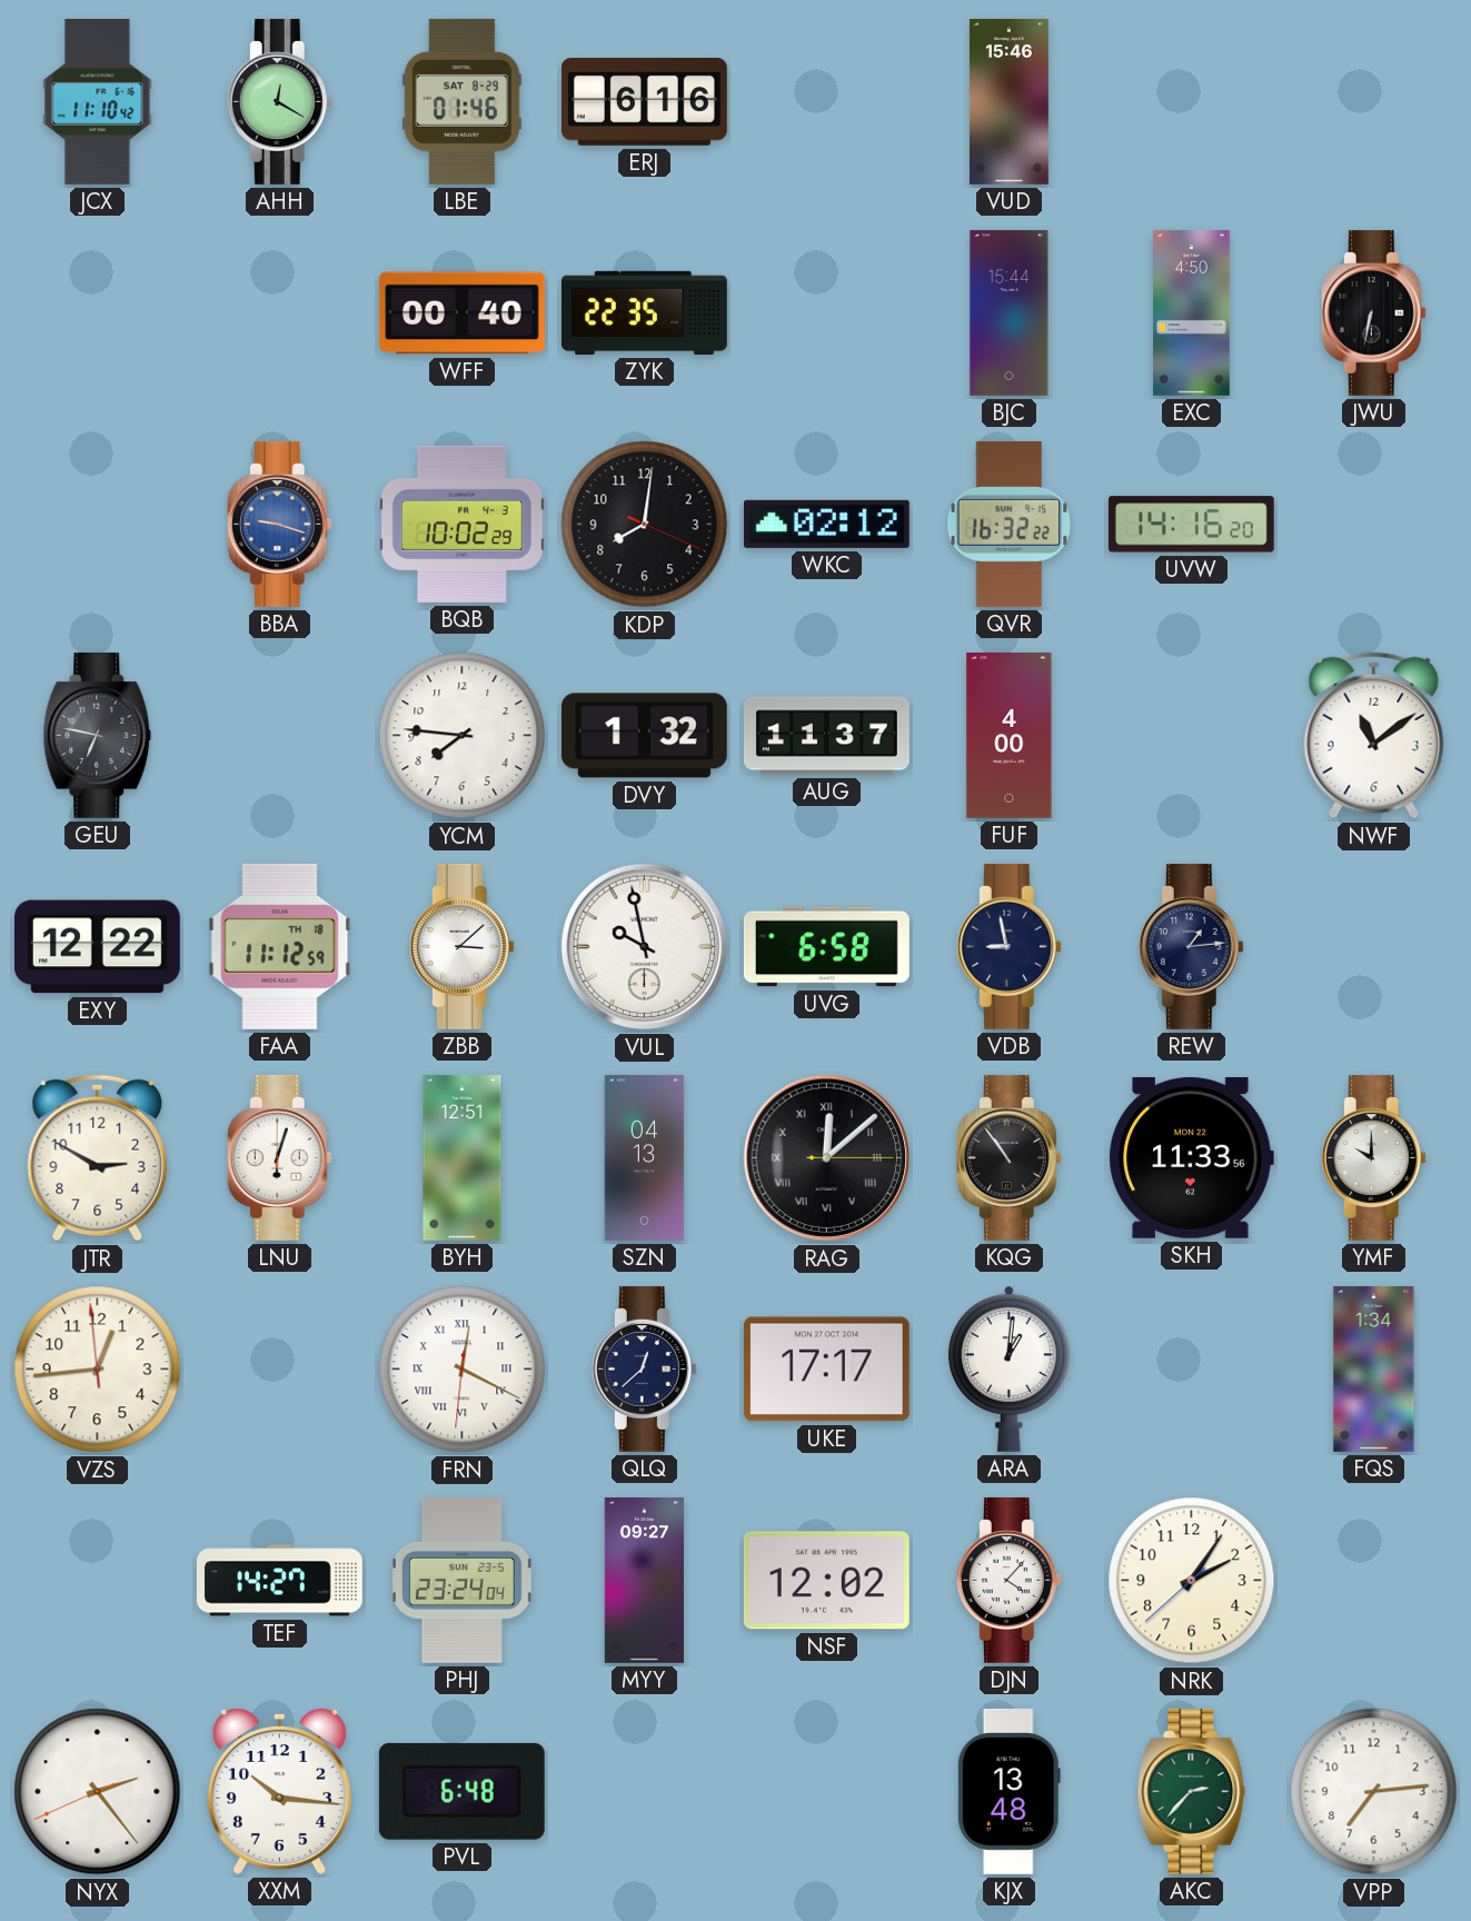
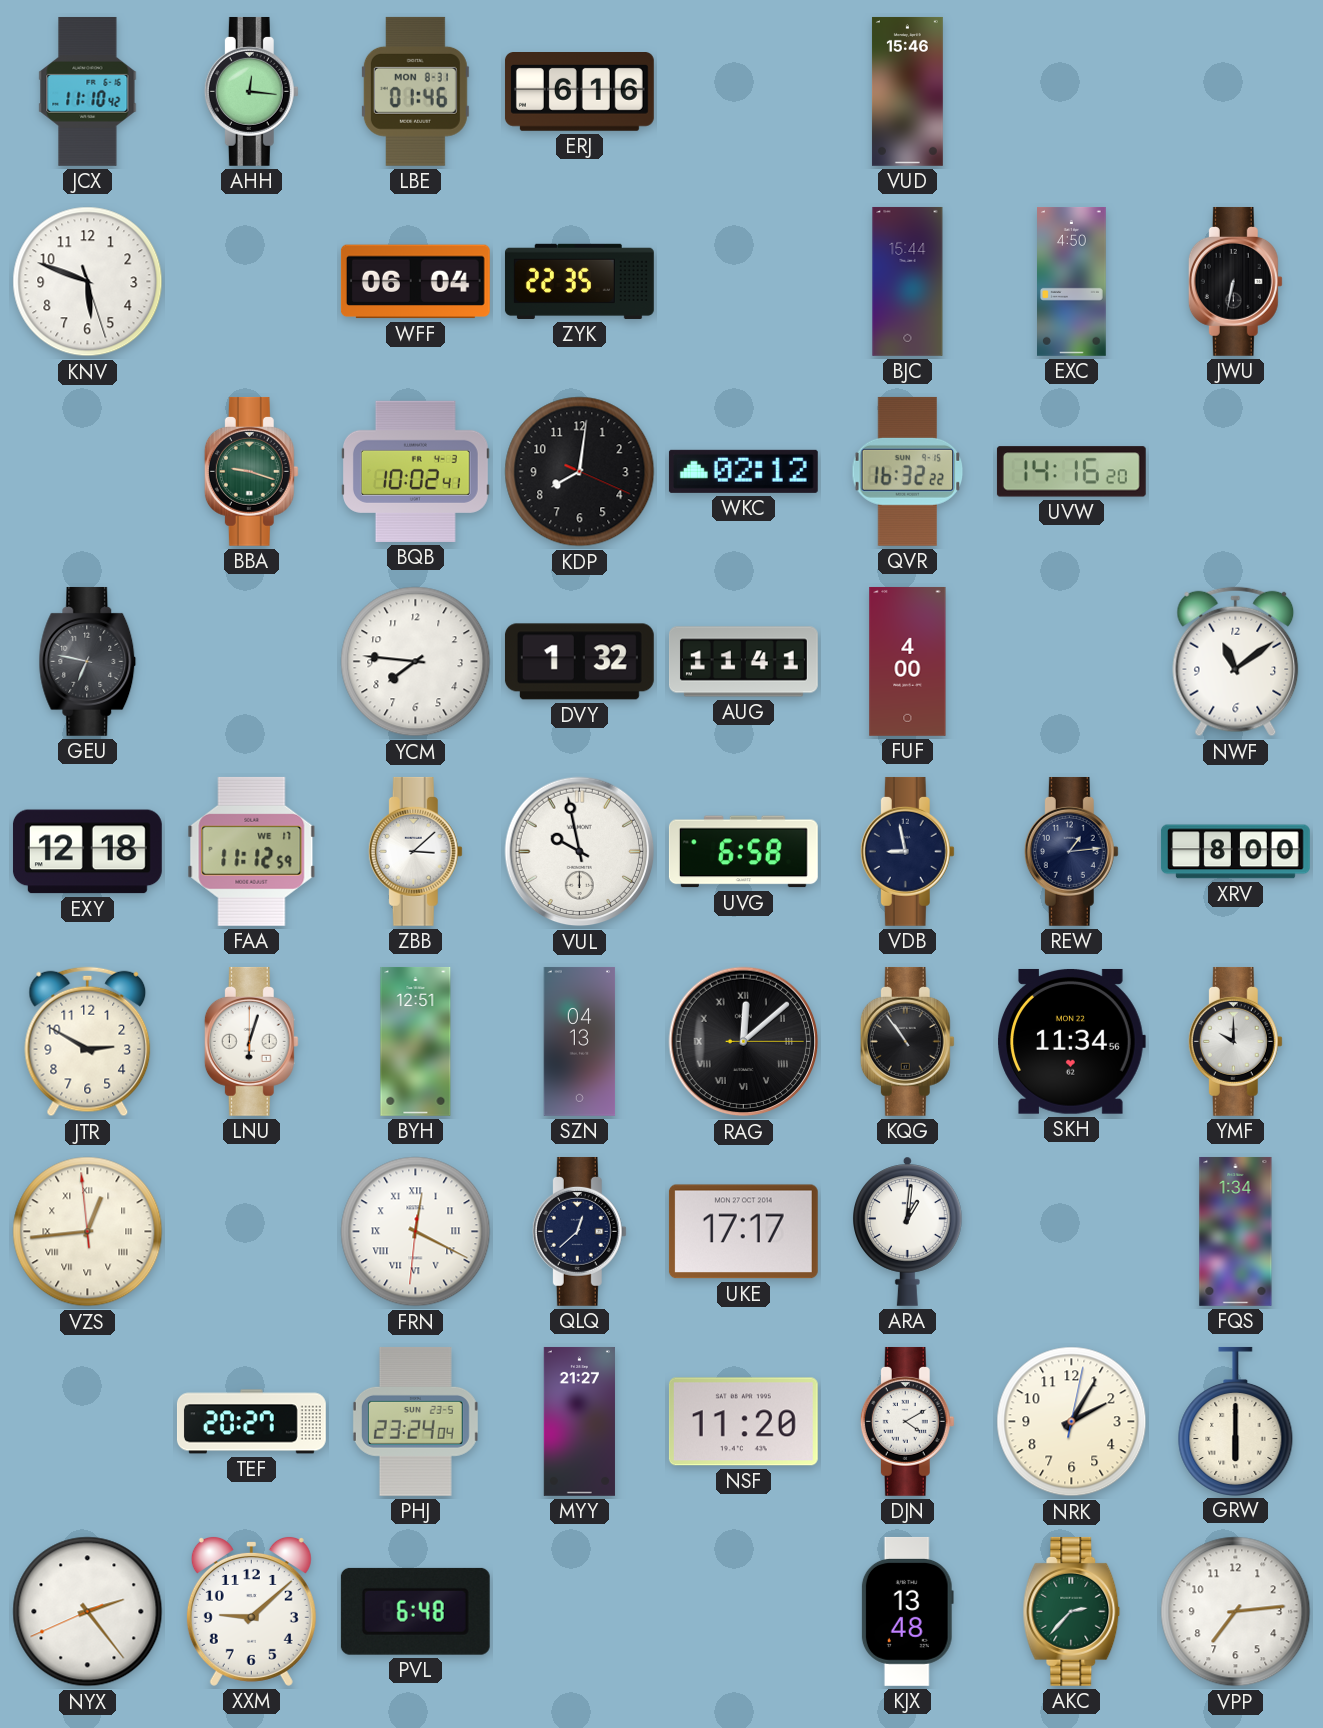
AHH: 12:20 -> 12:16 (251, 91)
LBE date: SAT 8-29 -> MON 8-31 (415, 91)
KNV: none -> 5:48 (88, 282)
WFF: 00:40 -> 06:04 (415, 282)
BBA dial: blue -> green (251, 471)
BQB: 10:02:29 -> 10:02:41 (415, 471)
AUG: 11:37 -> 11:41 (744, 662)
EXY: 12:22 -> 12:18 (87, 852)
FAA date: TH 18 -> WE 17 (252, 851)
XRV: none -> 8:00 (1235, 852)
SKH: 11:33 -> 11:34 (1071, 1041)
VZS numerals: Arabic -> Roman (88, 1232)
TEF: 14:27 -> 20:27 (251, 1422)
MYY: 09:27 -> 21:27 (579, 1421)
NSF: 12:02 -> 11:20 (743, 1422)
DJN: 4:07 -> 4:10 (907, 1421)
NRK: 2:05:38 -> 2:05:02 (1072, 1422)
GRW: none -> 6:00 (1236, 1421)
XXM: 10:16 -> 9:08 (251, 1611)
